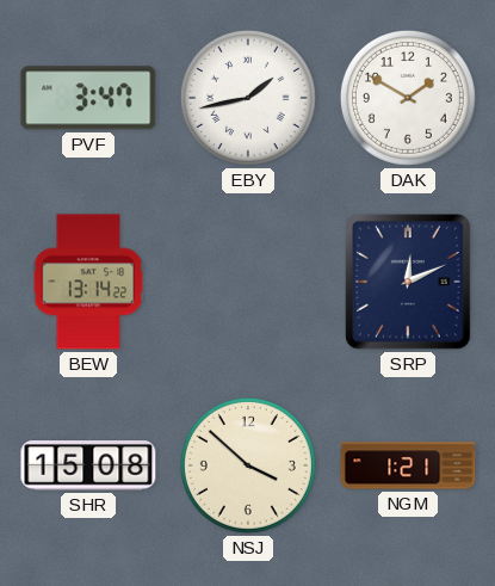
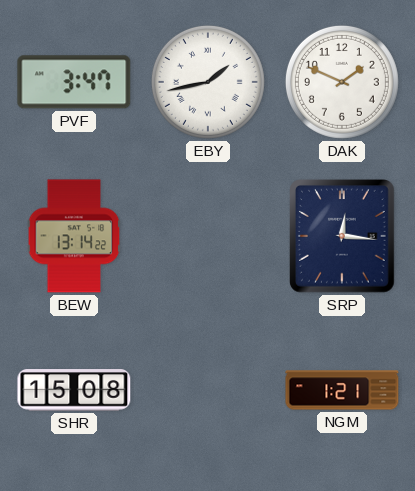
DAK: 1:50 -> 1:49 (342, 82)
SRP: 12:11 -> 12:16 (343, 237)
NSJ: 3:52 -> none (248, 465)
